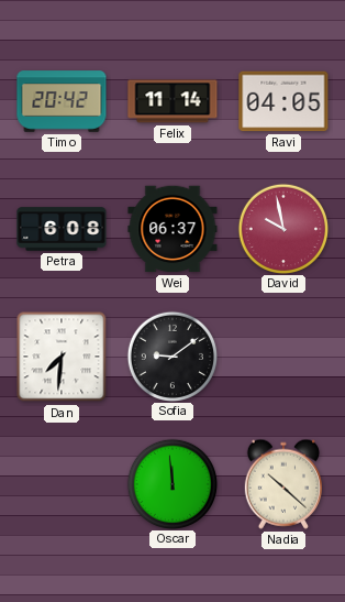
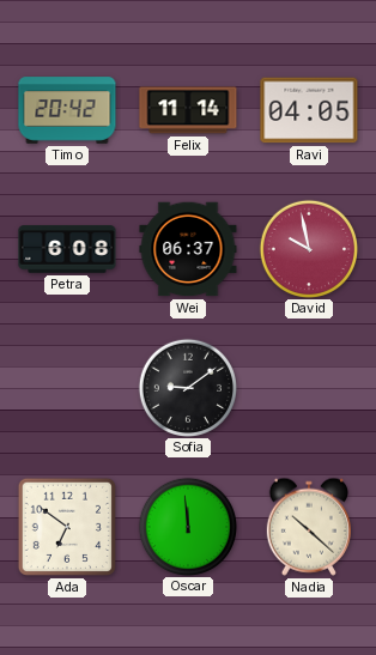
Dan: 7:31 -> none (62, 357)
Ada: none -> 6:51 (67, 527)
